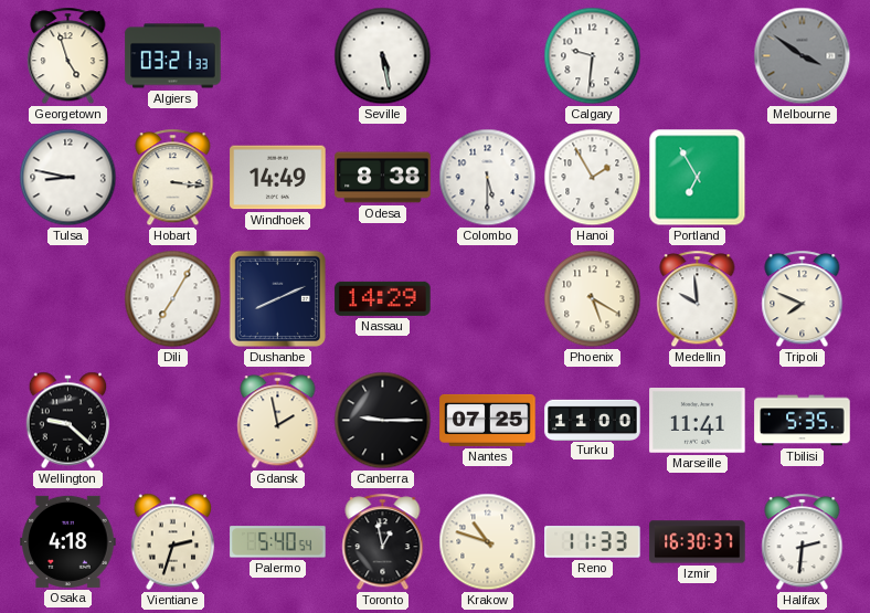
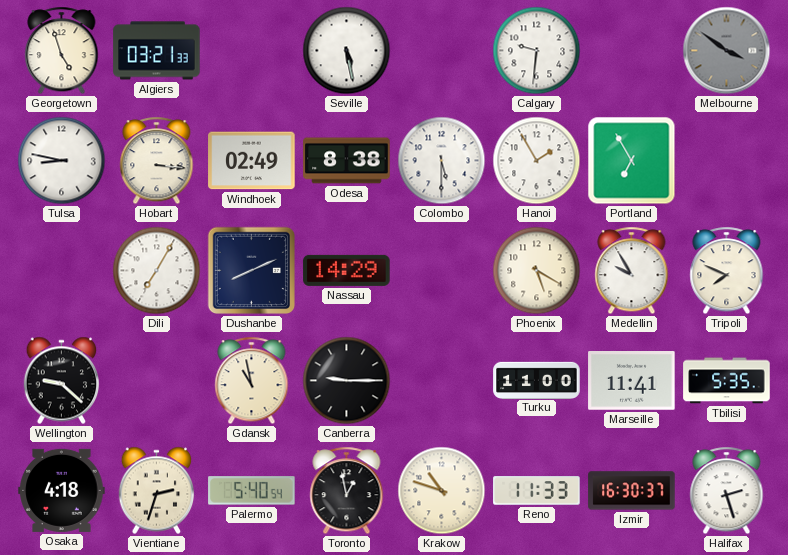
Windhoek: 14:49 -> 02:49 (252, 161)
Medellin: 9:59 -> 9:55 (632, 271)
Gdansk: 1:58 -> 10:58 (252, 381)
Nantes: 07:25 -> none (488, 420)
Halifax: 2:31 -> 2:27 (727, 491)
